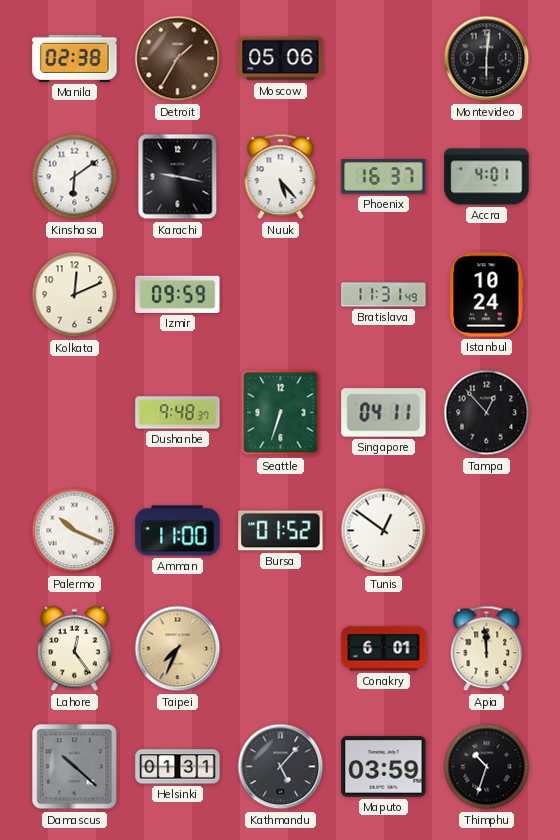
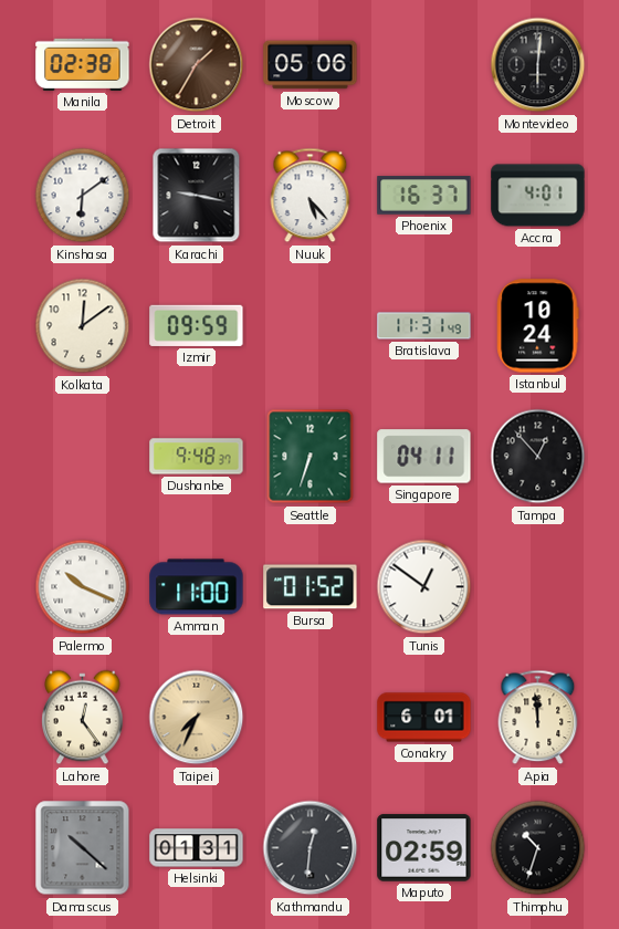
Kolkata: 12:11 -> 12:09 (83, 326)
Kathmandu: 5:07 -> 12:31 (311, 848)
Maputo: 03:59 -> 02:59 (424, 848)
